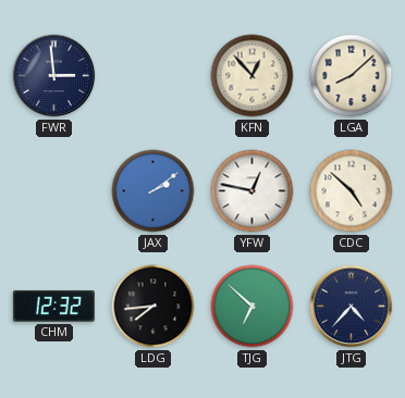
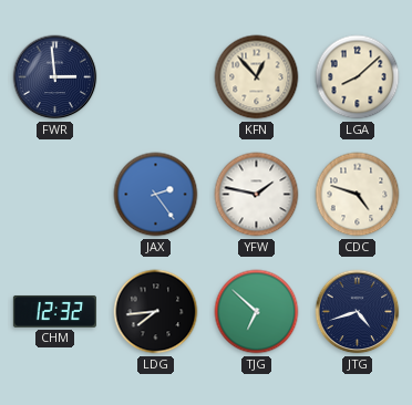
JAX: 2:09 -> 2:24 (156, 195)
YFW: 12:47 -> 1:47 (257, 195)
CDC: 4:52 -> 4:48 (358, 195)
JTG: 4:37 -> 4:42 (358, 312)
